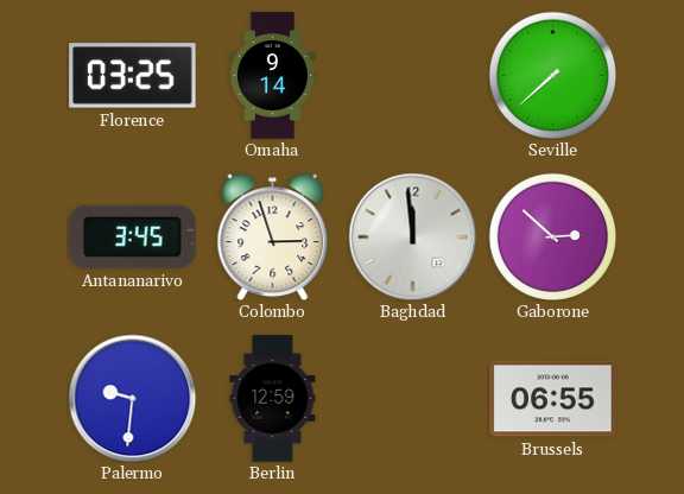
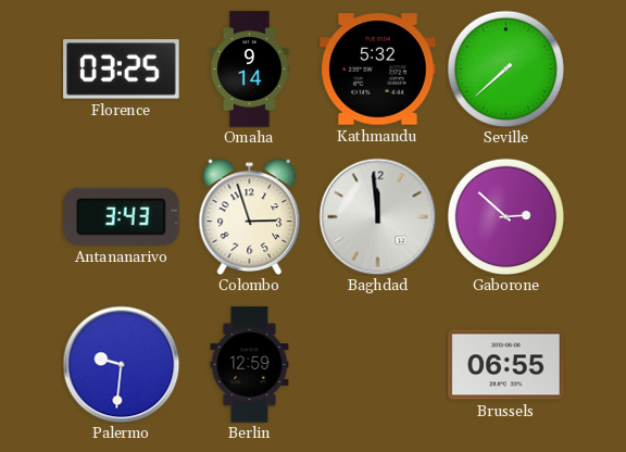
Kathmandu: none -> 5:32 (378, 70)
Antananarivo: 3:45 -> 3:43 (122, 216)
